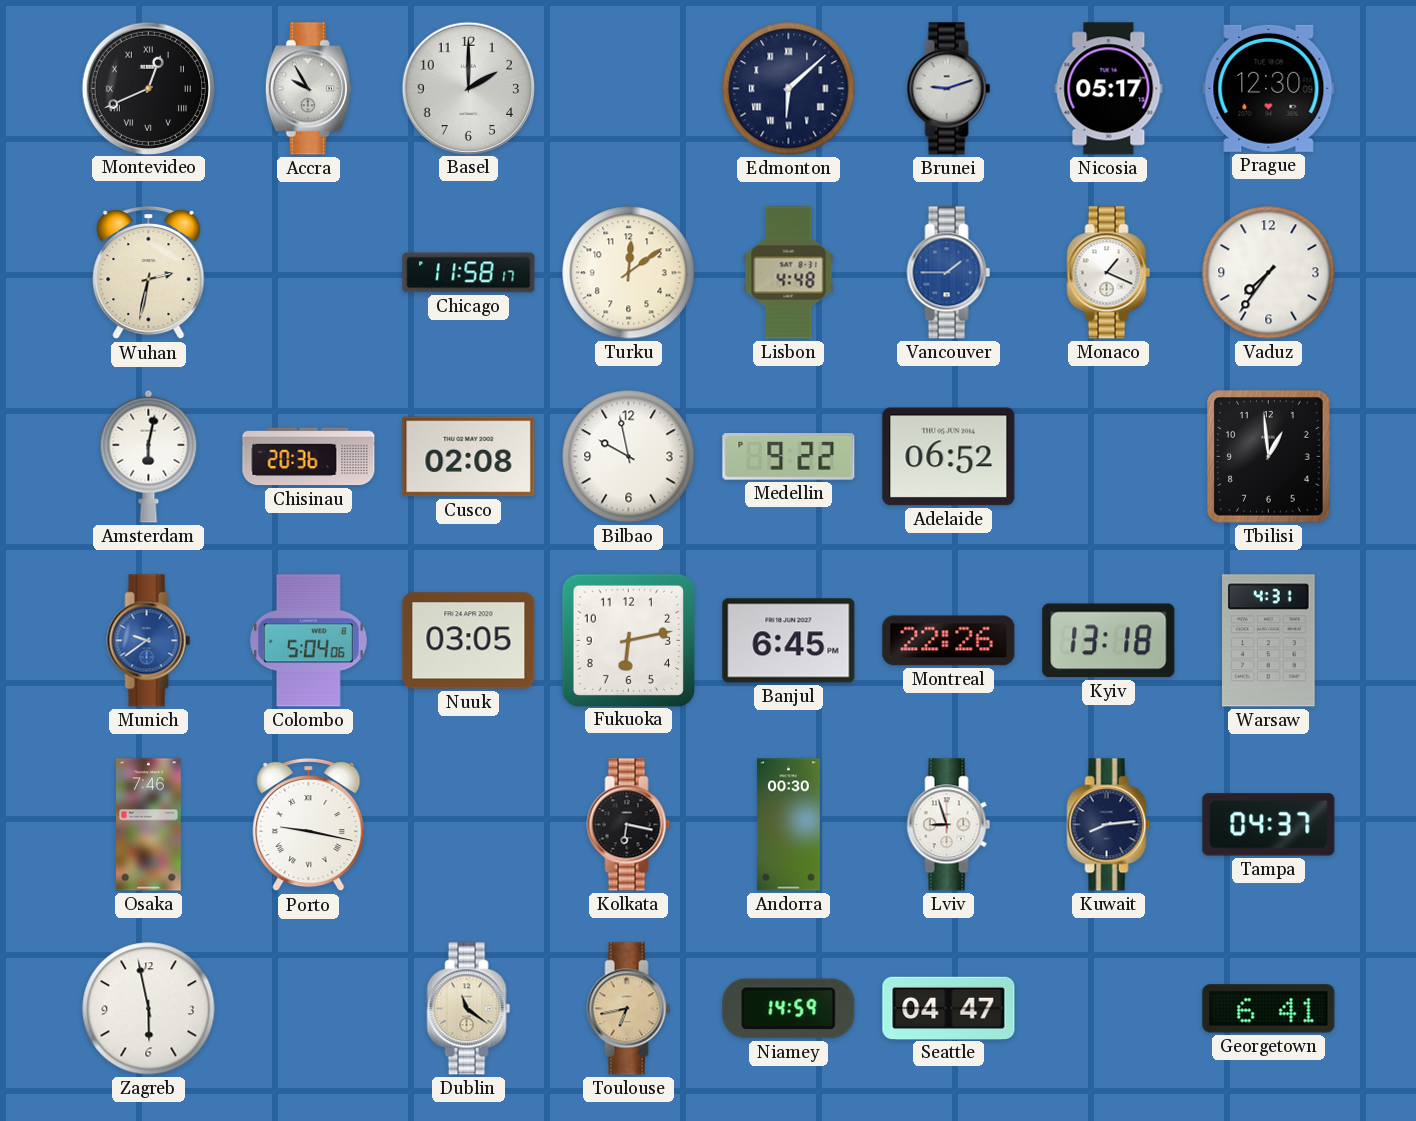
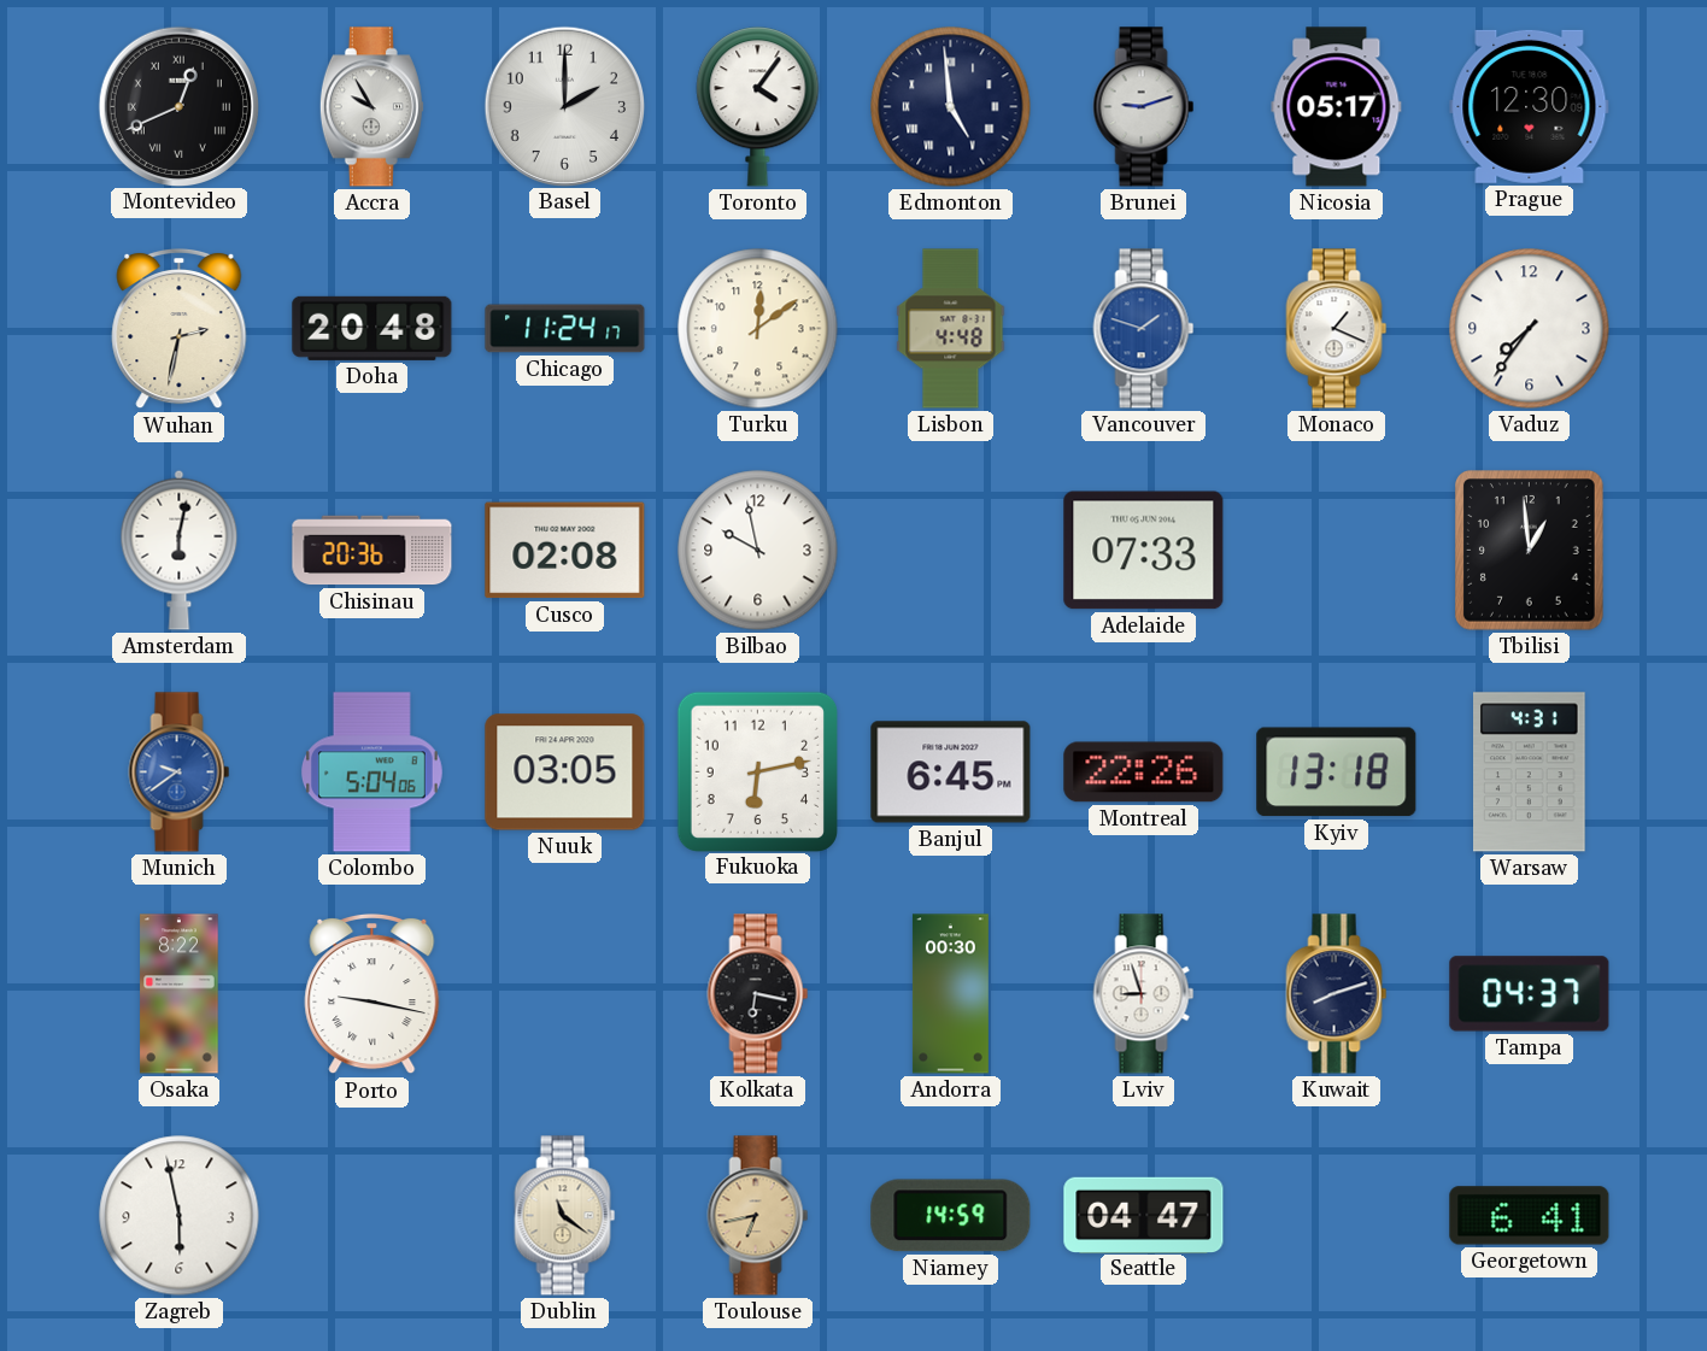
Toronto: none -> 4:06 (758, 107)
Edmonton: 6:08 -> 4:59 (951, 107)
Doha: none -> 20:48 (373, 328)
Chicago: 11:58 -> 11:24 (565, 329)
Vancouver: 1:45 -> 1:48 (1144, 329)
Medellin: 9:22 -> none (789, 457)
Adelaide: 06:52 -> 07:33 (1144, 551)
Osaka: 7:46 -> 8:22 (180, 994)
Kuwait: 8:14 -> 8:12 (1337, 994)
